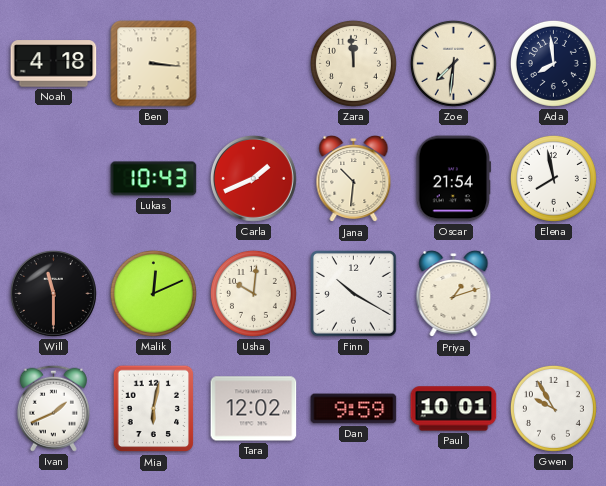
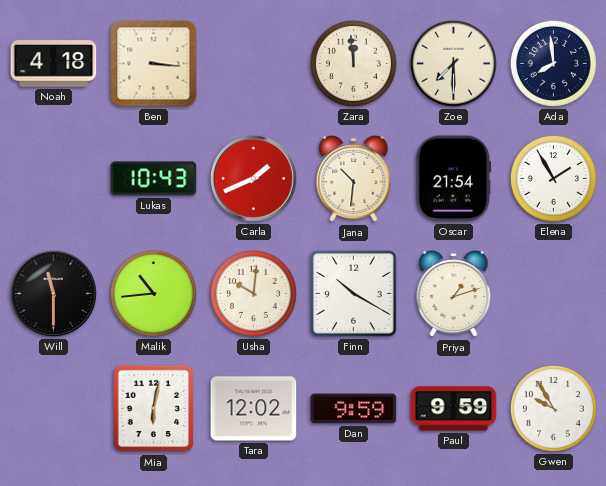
Zoe: 7:31 -> 7:30 (453, 63)
Elena: 7:58 -> 1:55 (553, 178)
Malik: 12:11 -> 10:44 (153, 293)
Ivan: 1:41 -> none (53, 408)
Paul: 10:01 -> 9:59 (454, 409)
